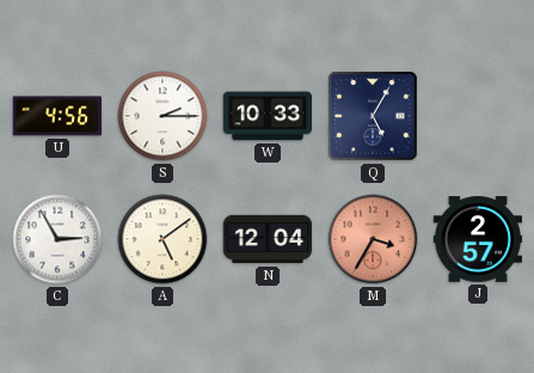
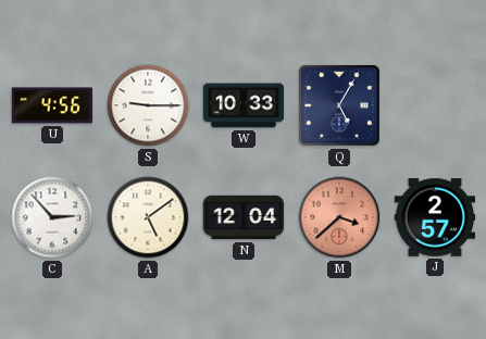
S: 2:15 -> 9:15 (148, 105)
C: 2:55 -> 2:53 (52, 217)
M: 3:35 -> 3:38 (339, 217)
